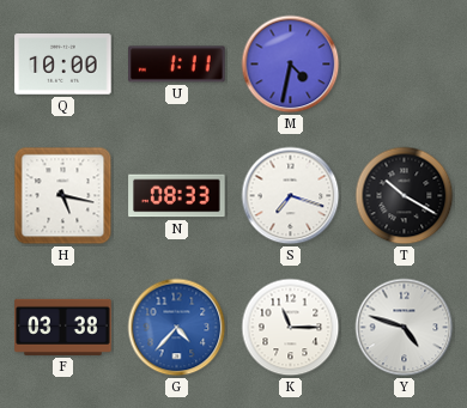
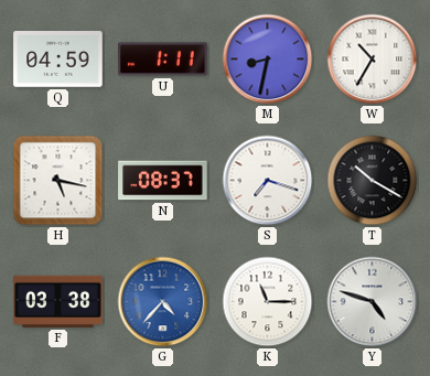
Q: 10:00 -> 04:59 (58, 60)
M: 4:32 -> 8:32 (268, 60)
W: none -> 10:35 (373, 60)
N: 08:33 -> 08:37 (163, 181)
